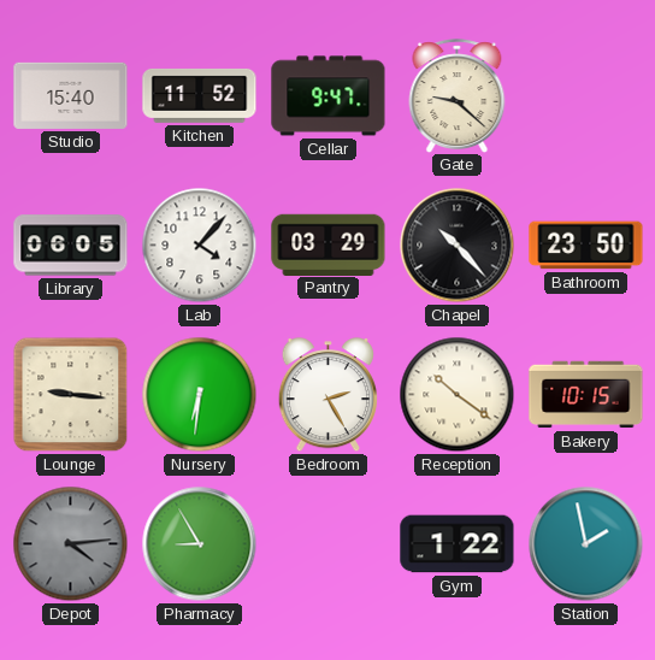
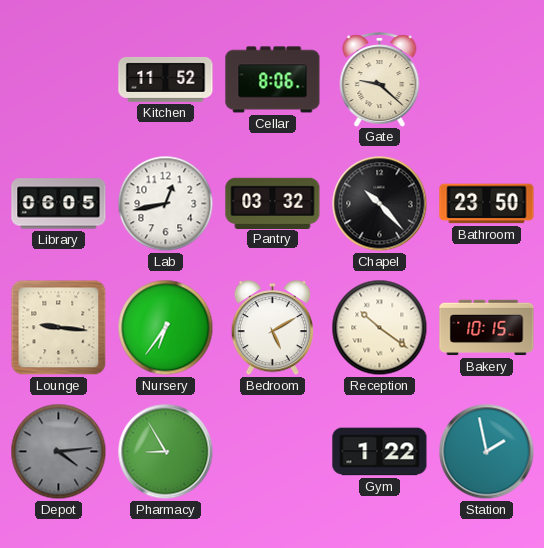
Studio: 15:40 -> none (71, 95)
Cellar: 9:47 -> 8:06 (273, 80)
Lab: 4:07 -> 12:43 (166, 204)
Pantry: 03:29 -> 03:32 (273, 203)
Nursery: 6:31 -> 6:36 (166, 328)
Bedroom: 2:25 -> 5:10 (272, 328)
